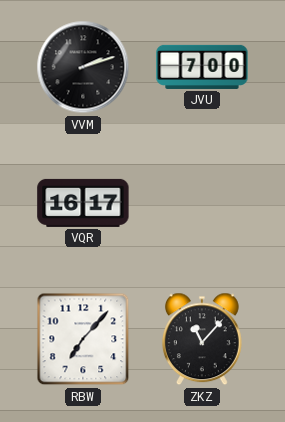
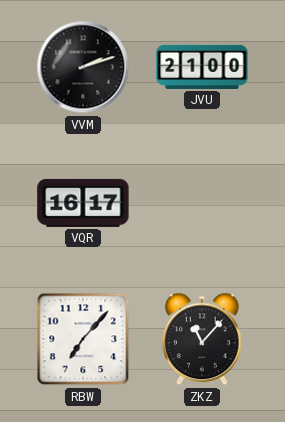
JVU: 7:00 -> 21:00 (202, 67)
